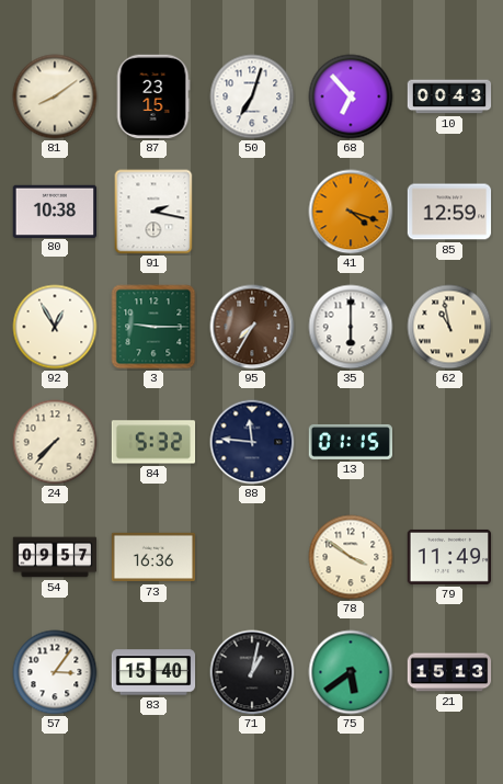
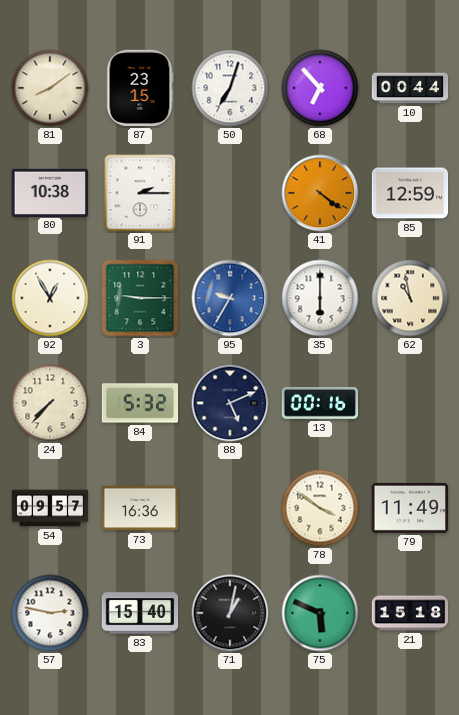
10: 00:43 -> 00:44 (410, 88)
91: 2:17 -> 2:15 (140, 193)
41: 4:18 -> 4:21 (320, 193)
95: 7:35 -> 9:35 (230, 298)
95 dial: brown -> blue (230, 298)
88: 11:46 -> 5:11 (230, 403)
13: 01:15 -> 00:16 (320, 403)
57: 3:06 -> 2:47 (50, 613)
75: 5:39 -> 5:49 (320, 613)
21: 15:13 -> 15:18 (410, 613)
